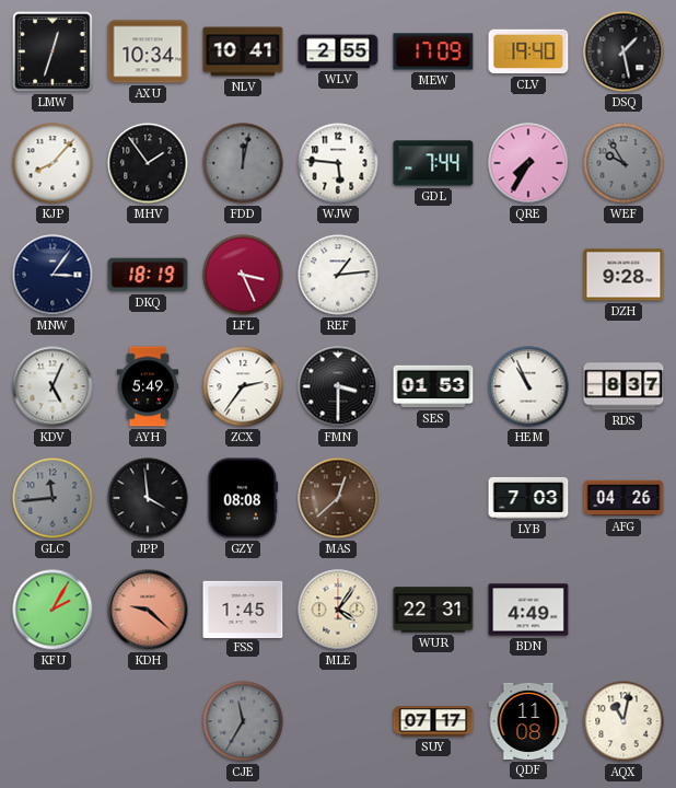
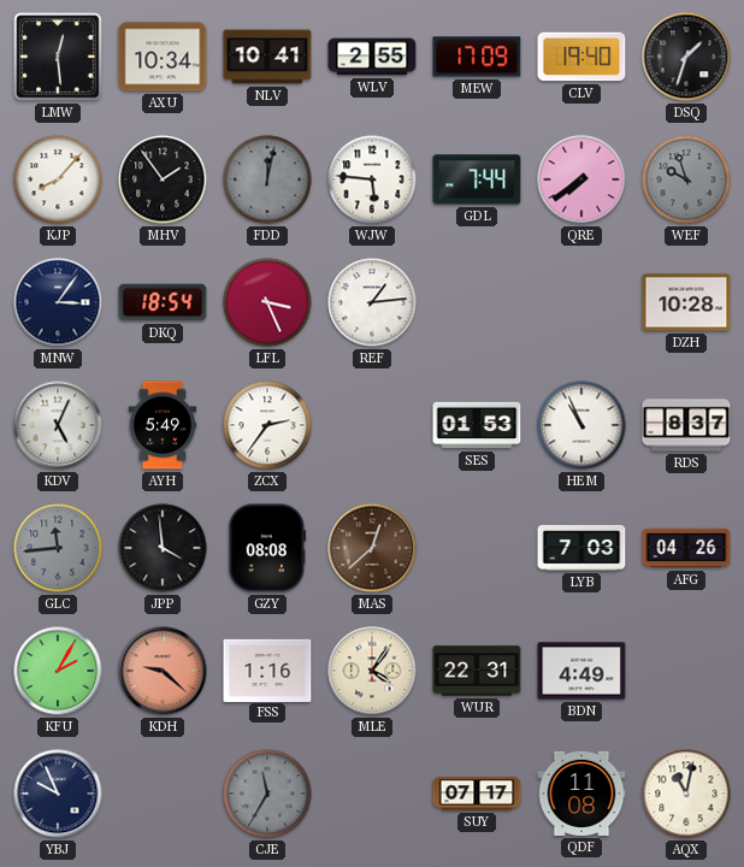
LMW: 12:33 -> 12:29 (58, 57)
DSQ: 1:28 -> 1:33 (686, 57)
QRE: 7:35 -> 7:39 (581, 179)
WEF: 9:55 -> 9:57 (686, 179)
DKQ: 18:19 -> 18:54 (163, 302)
DZH: 9:28 -> 10:28 (686, 302)
FMN: 3:30 -> none (338, 386)
FSS: 1:45 -> 1:16 (267, 670)
YBJ: none -> 9:56 (58, 794)
